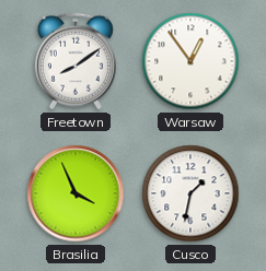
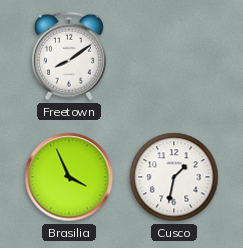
Warsaw: 12:54 -> none (190, 61)
